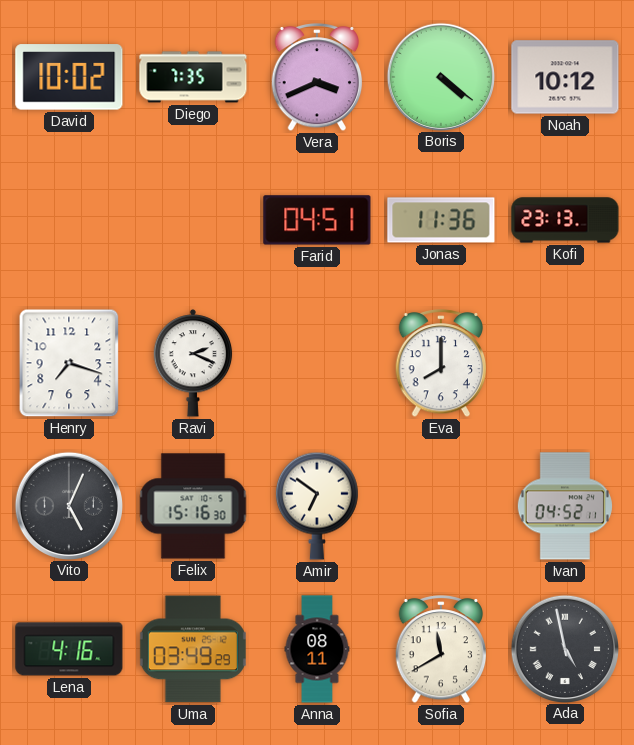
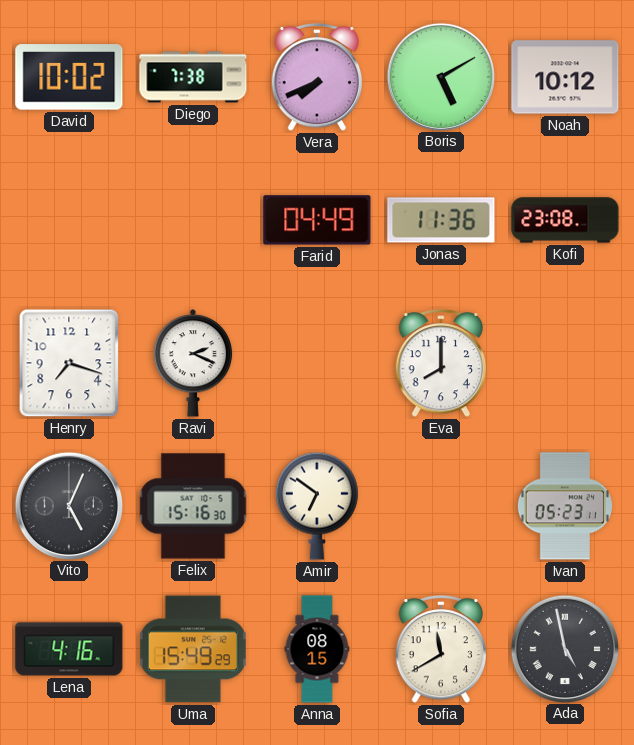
Diego: 7:35 -> 7:38 (193, 77)
Vera: 3:41 -> 7:41 (317, 78)
Boris: 4:21 -> 5:10 (440, 76)
Farid: 04:51 -> 04:49 (317, 220)
Kofi: 23:13 -> 23:08 (565, 220)
Ivan: 04:52 -> 05:23 (565, 506)
Uma: 03:49 -> 15:49 (193, 649)
Anna: 08:11 -> 08:15 (317, 649)
